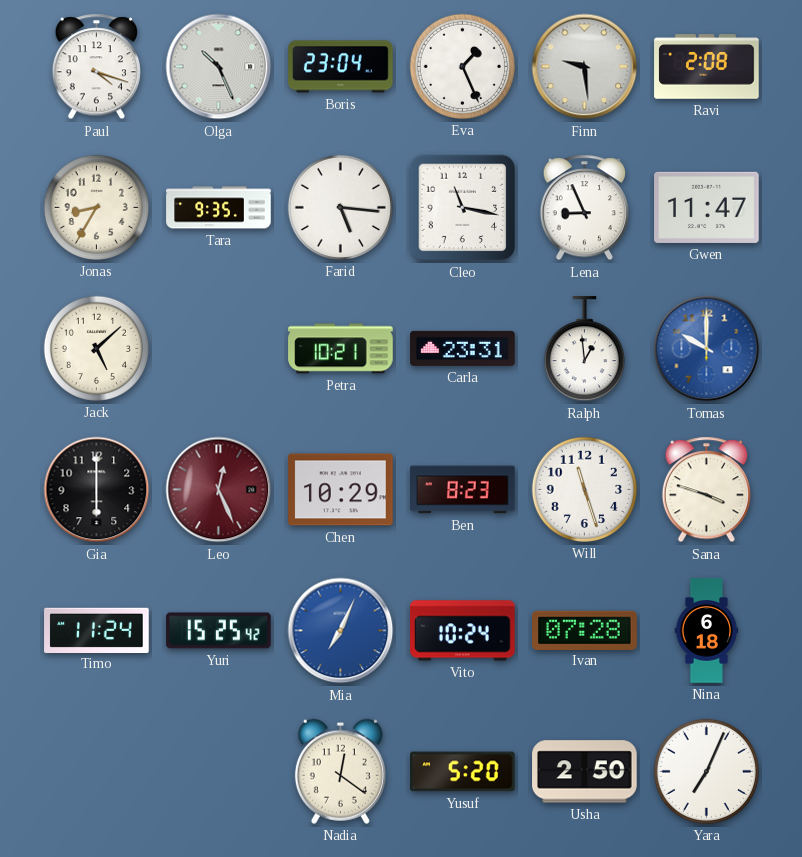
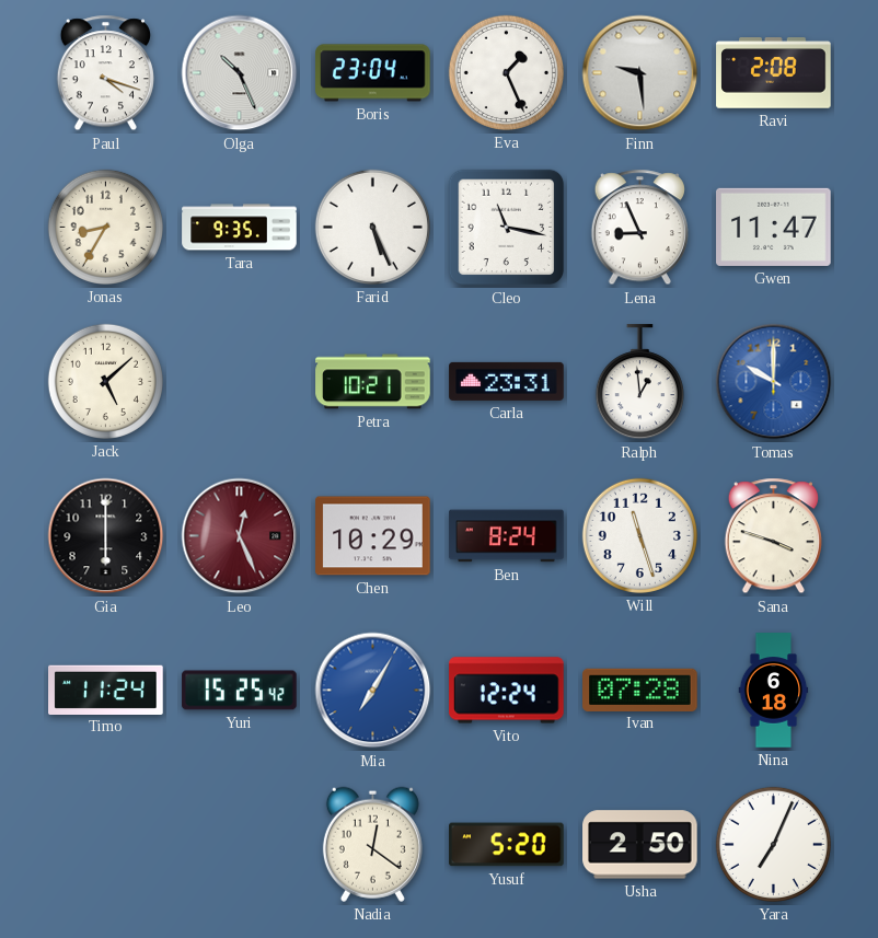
Farid: 5:16 -> 5:26 (372, 227)
Ben: 8:23 -> 8:24 (507, 536)
Mia: 7:04 -> 7:05 (373, 691)
Vito: 10:24 -> 12:24 (507, 691)
